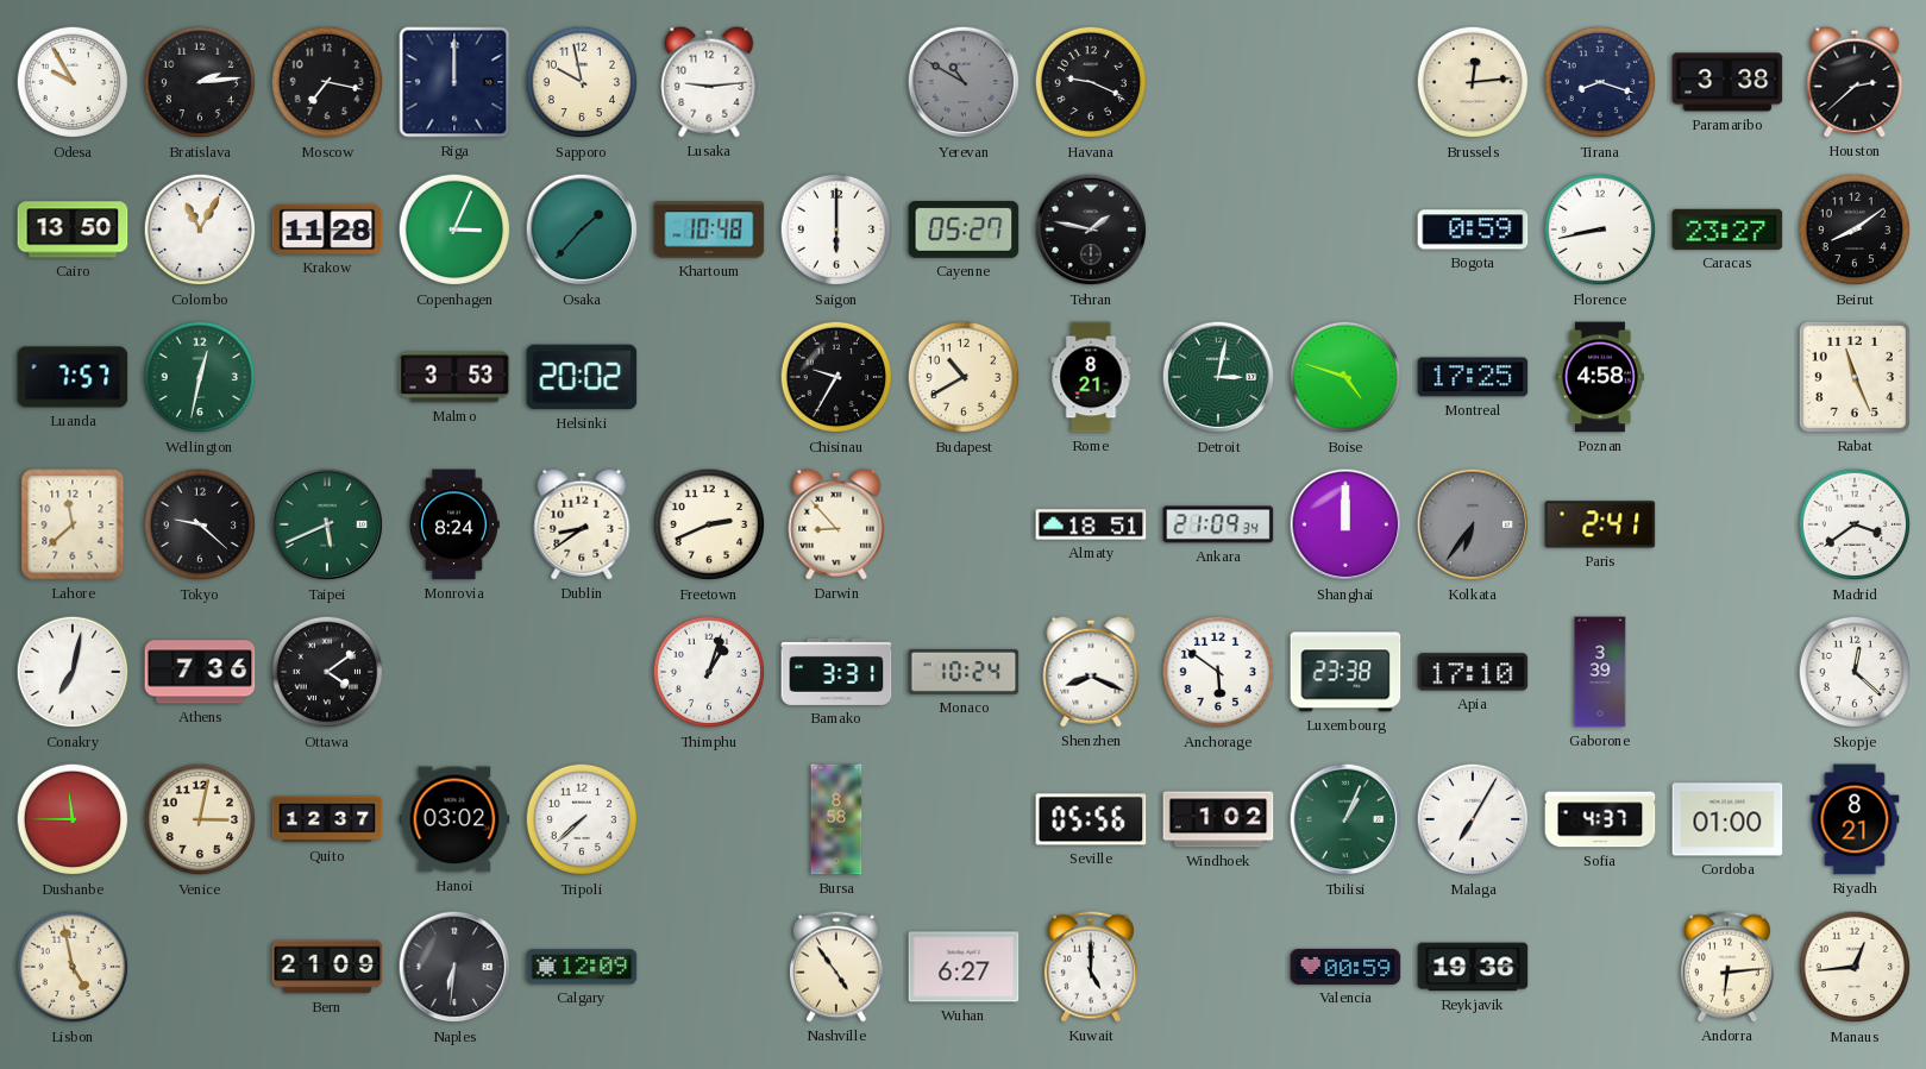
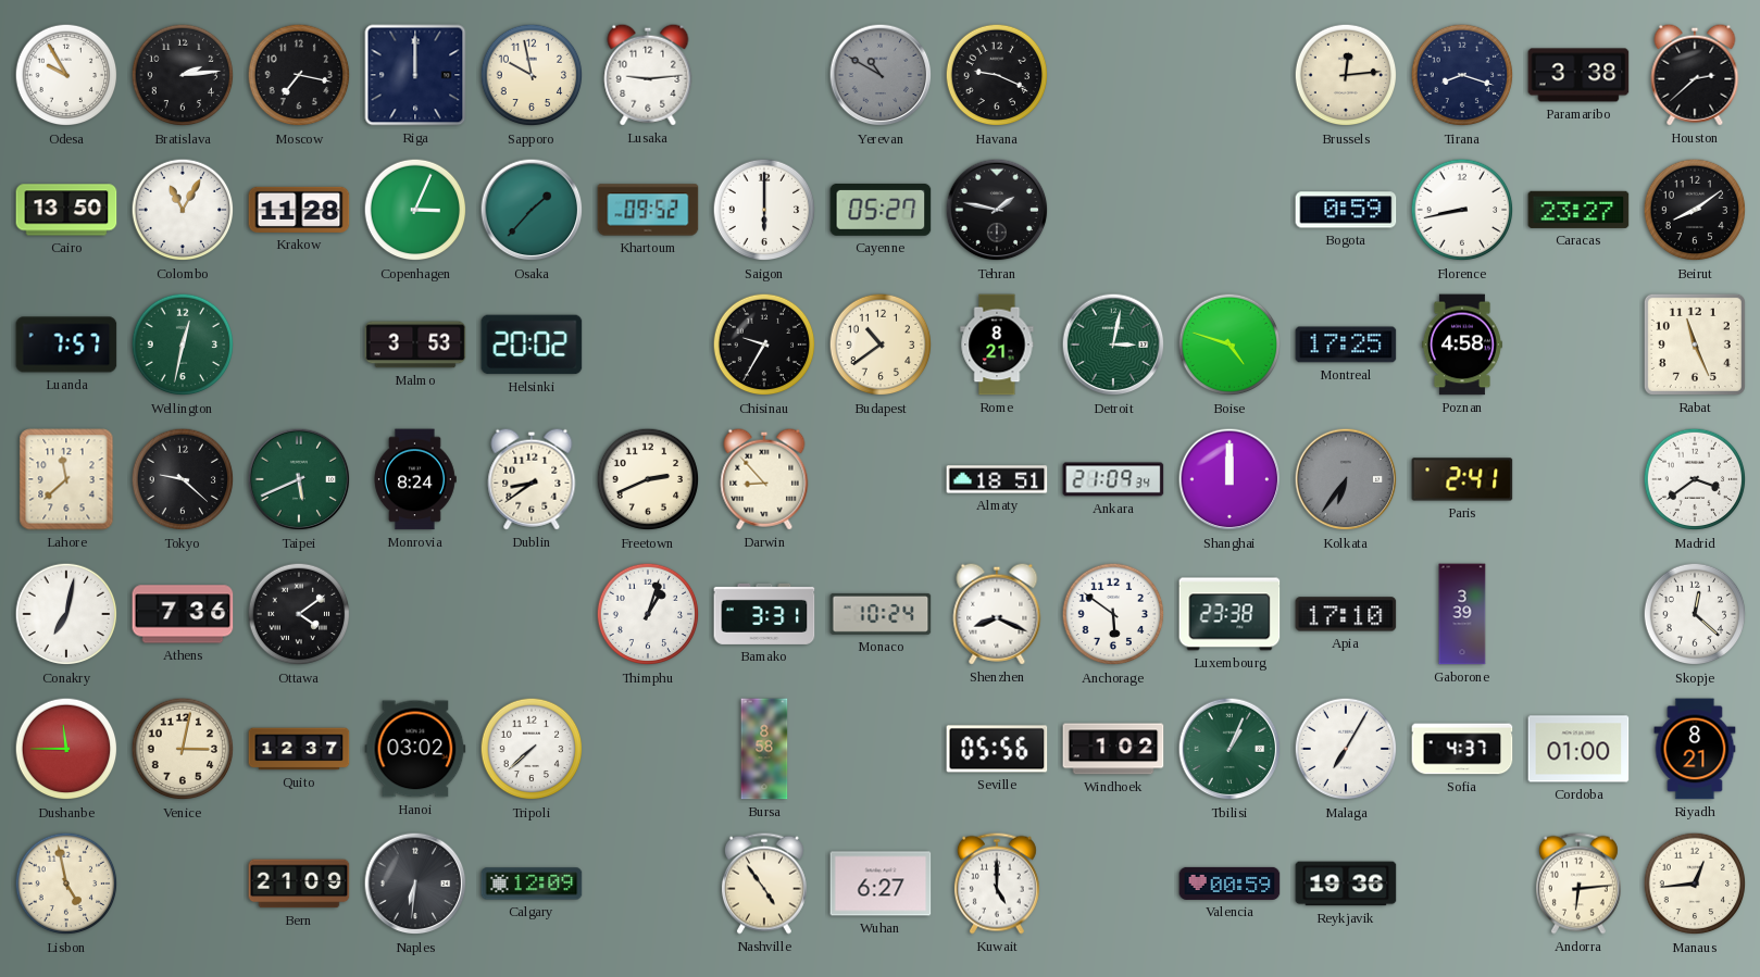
Khartoum: 10:48 -> 09:52 (648, 210)
Budapest: 10:40 -> 10:39 (881, 345)
